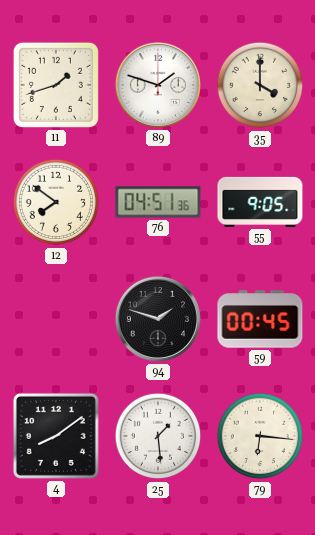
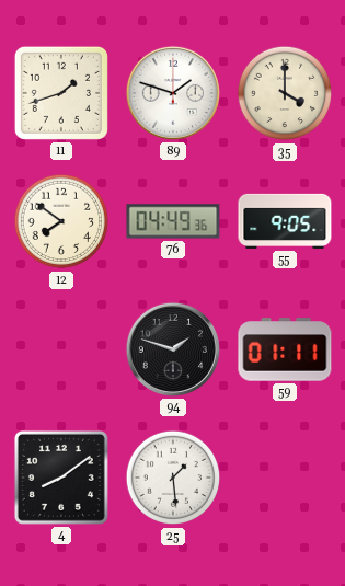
76: 04:51 -> 04:49 (173, 221)
59: 00:45 -> 01:11 (285, 349)
79: 6:16 -> none (260, 436)
